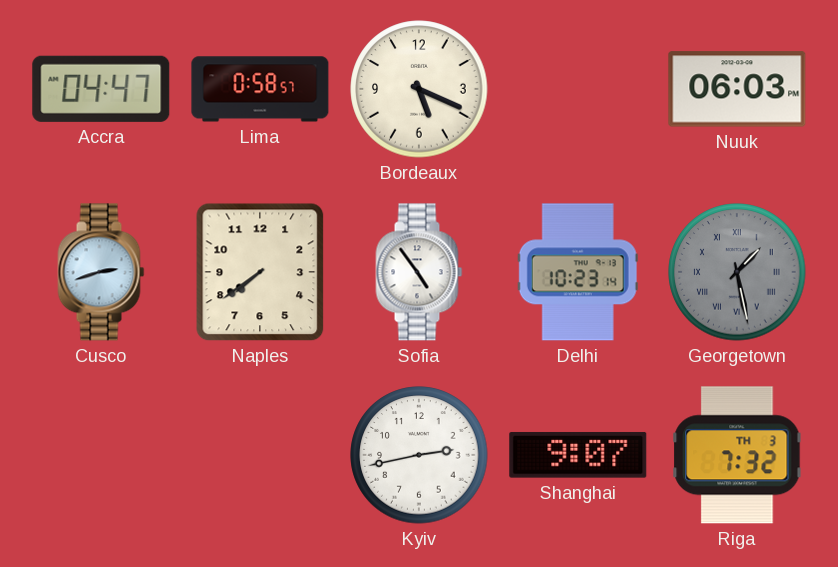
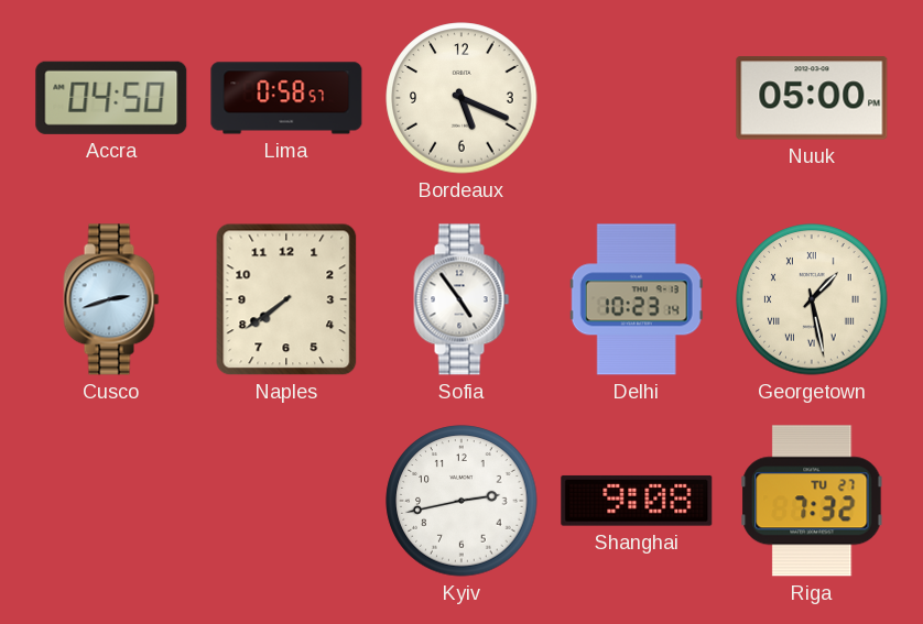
Accra: 04:47 -> 04:50 (111, 98)
Nuuk: 06:03 -> 05:00 (812, 98)
Georgetown dial: grey -> cream (812, 299)
Shanghai: 9:07 -> 9:08 (637, 501)
Riga date: TH 3 -> TU 27 (812, 501)
